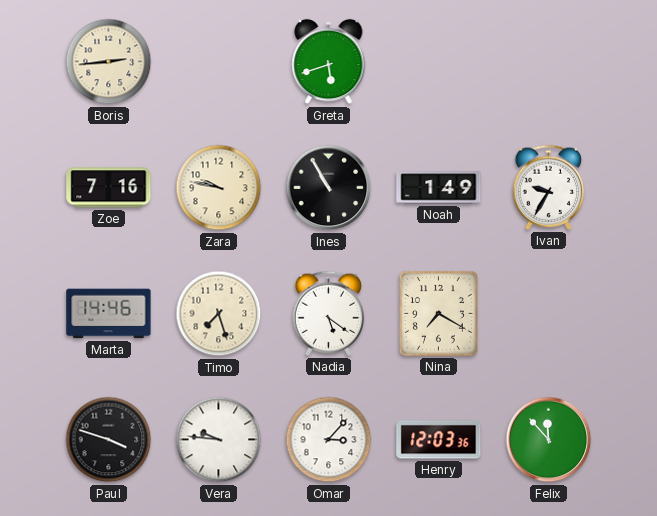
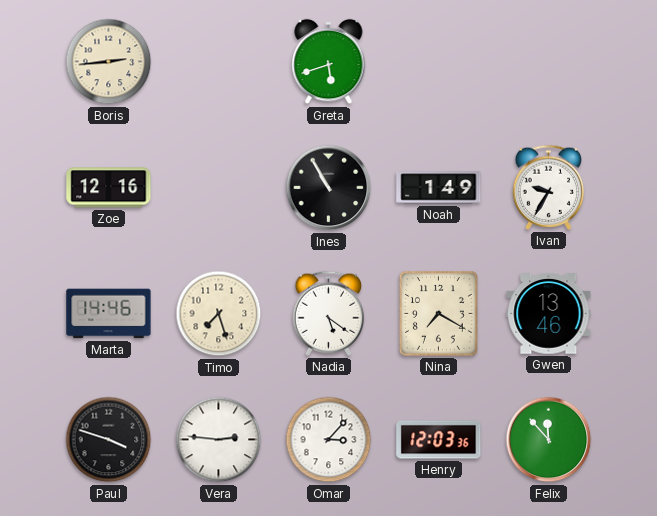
Zoe: 7:16 -> 12:16 (109, 188)
Zara: 9:47 -> none (219, 188)
Gwen: none -> 13:46 (549, 314)
Vera: 9:46 -> 2:46 (219, 440)
